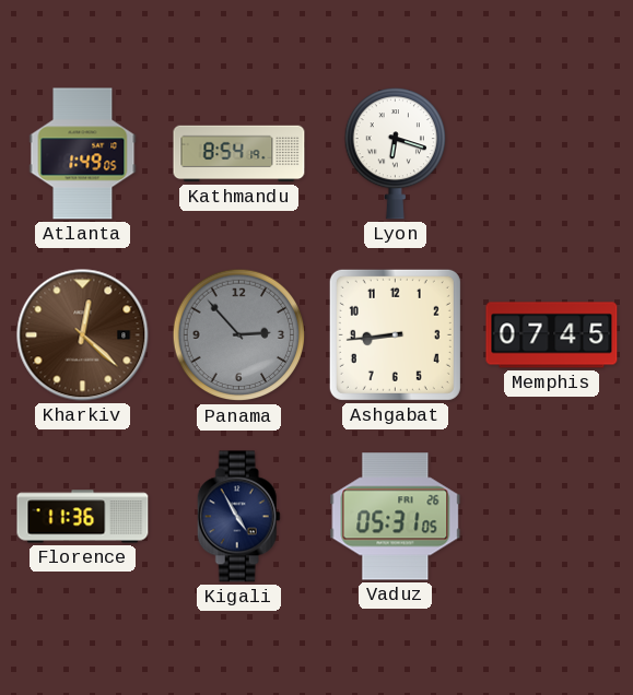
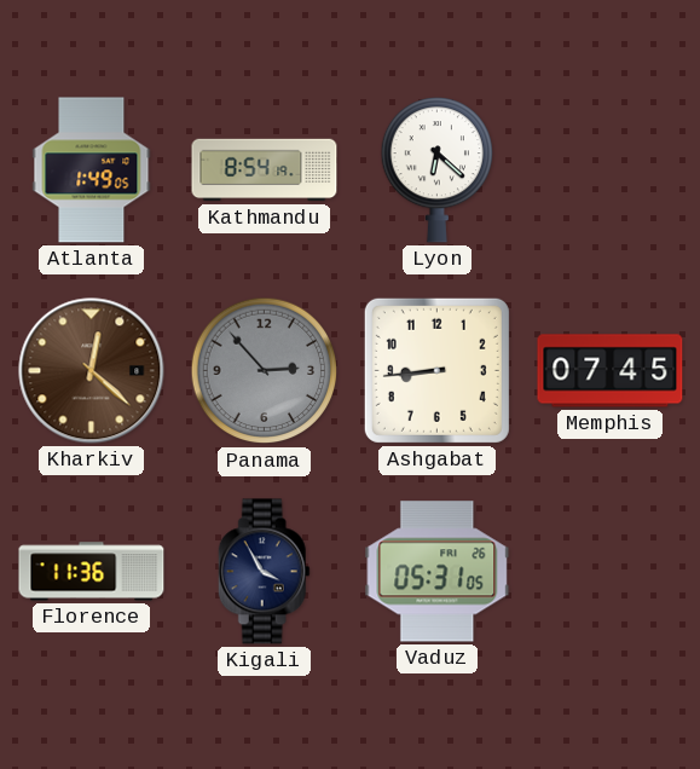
Lyon: 6:18 -> 6:22 (436, 170)
Kigali: 4:55 -> 3:55 (264, 572)
